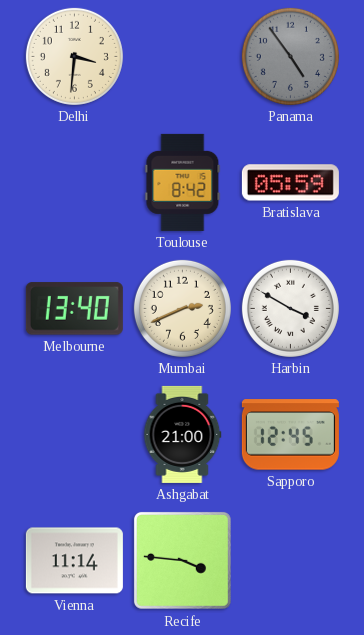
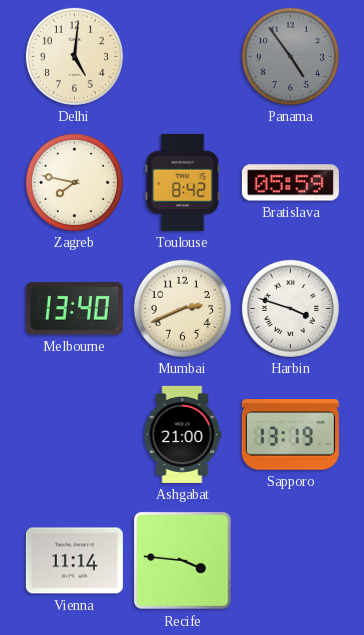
Delhi: 3:31 -> 5:01 (74, 56)
Zagreb: none -> 7:47 (74, 182)
Harbin: 3:50 -> 3:48 (290, 308)
Sapporo: 12:45 -> 13:19 (290, 435)
